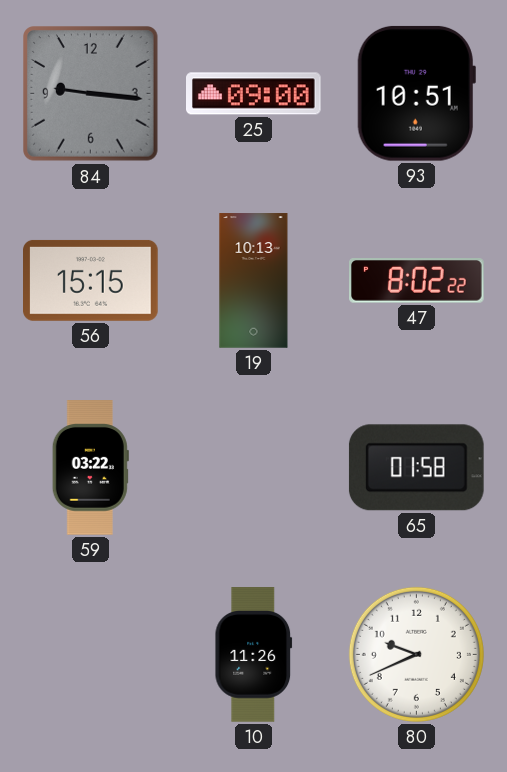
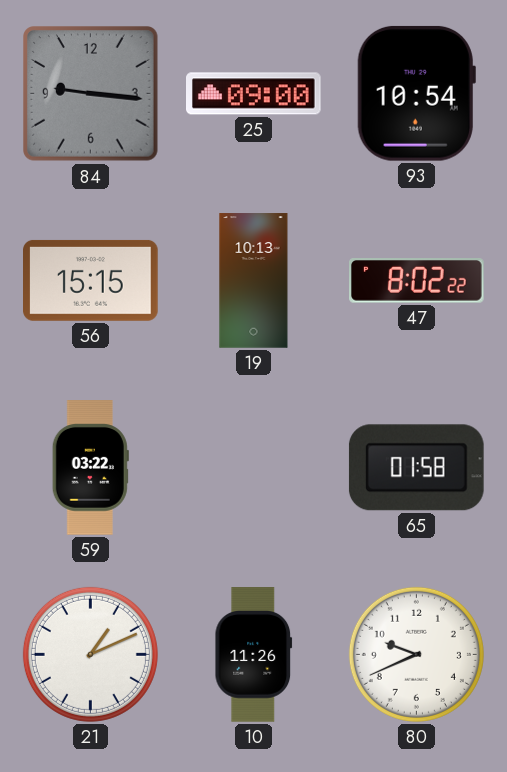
93: 10:51 -> 10:54 (416, 93)
21: none -> 1:11 (90, 654)
